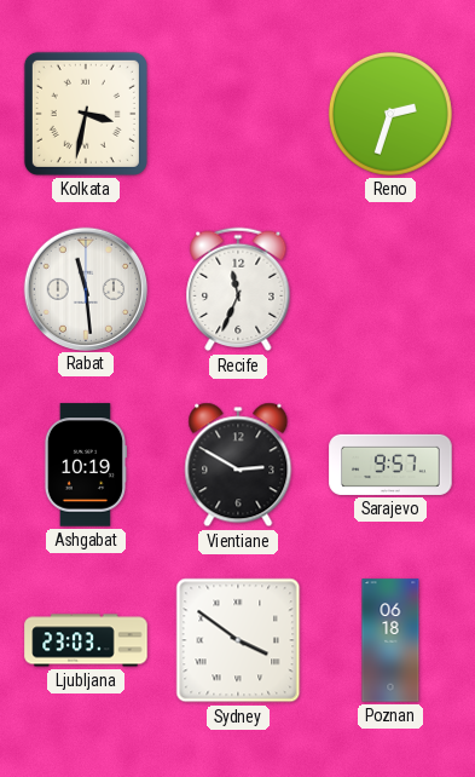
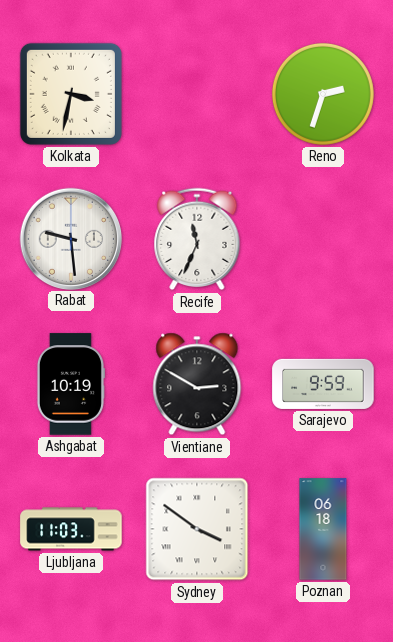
Rabat: 11:29 -> 9:29 (70, 238)
Sarajevo: 9:57 -> 9:59 (323, 384)
Ljubljana: 23:03 -> 11:03 (71, 529)
